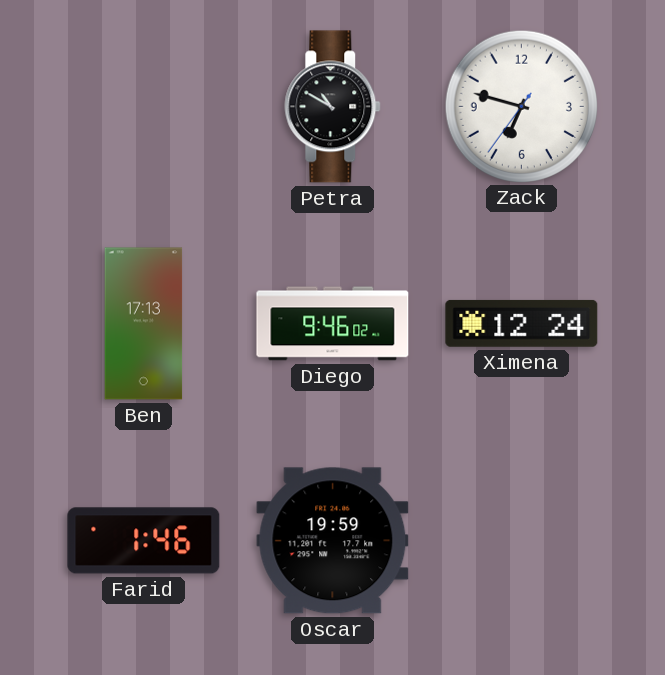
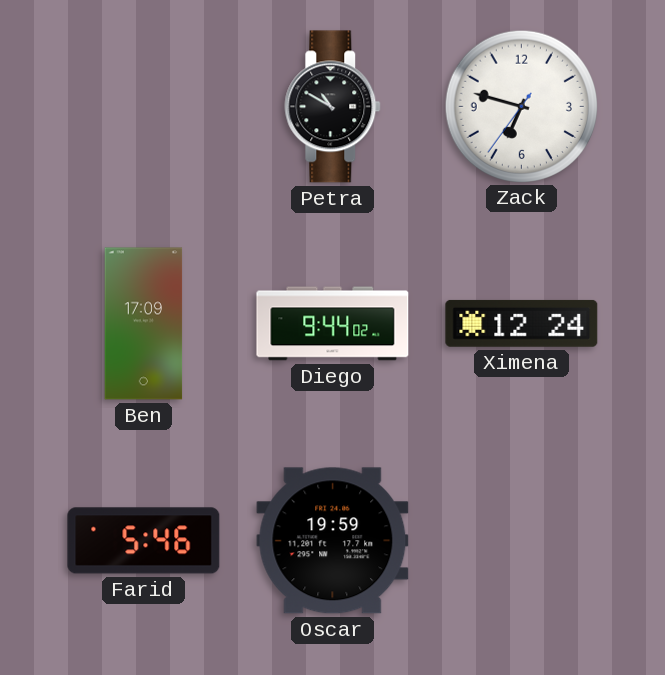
Ben: 17:13 -> 17:09 (144, 324)
Diego: 9:46 -> 9:44 (333, 324)
Farid: 1:46 -> 5:46 (144, 541)
